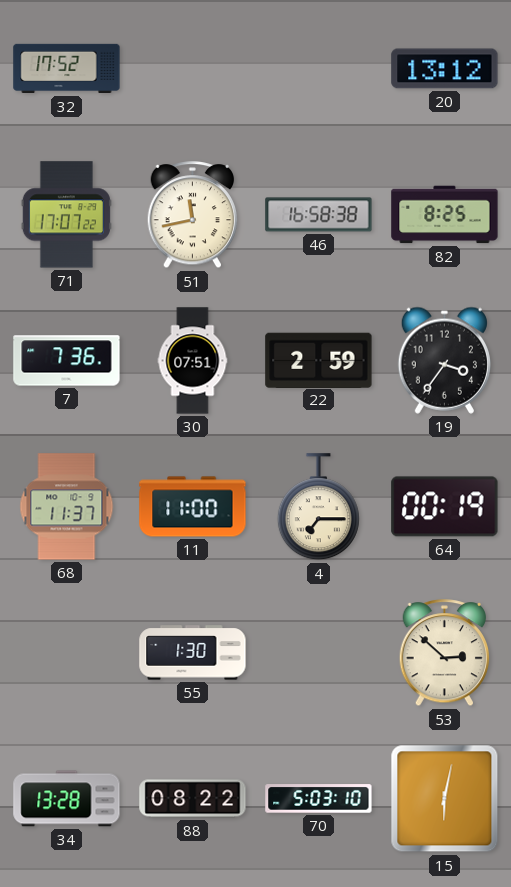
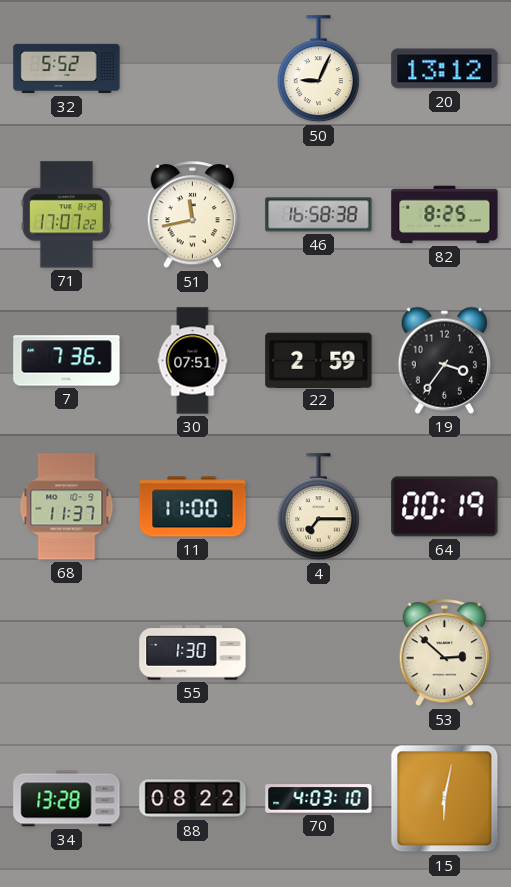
32: 17:52 -> 5:52 (67, 69)
50: none -> 9:04 (318, 69)
70: 5:03 -> 4:03 (319, 799)
